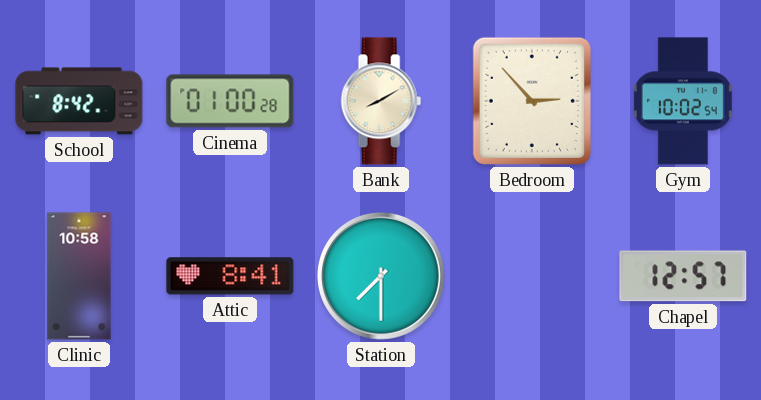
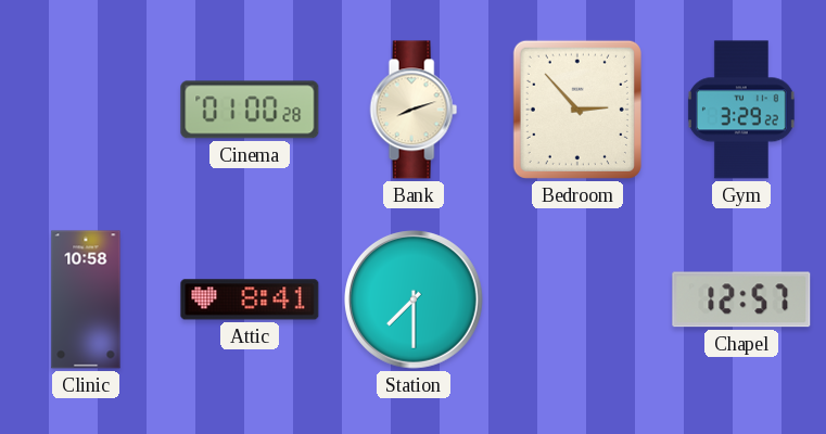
School: 8:42 -> none (79, 101)
Bank: 8:10 -> 8:12 (414, 110)
Gym: 10:02 -> 3:29 (741, 110)
